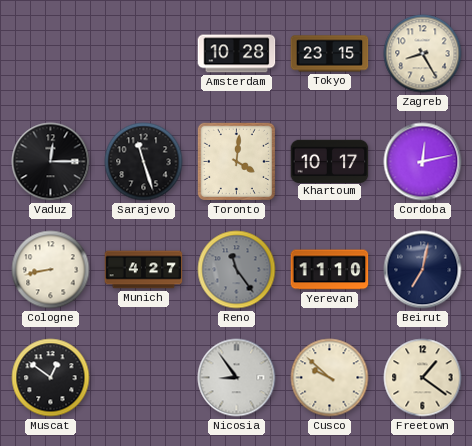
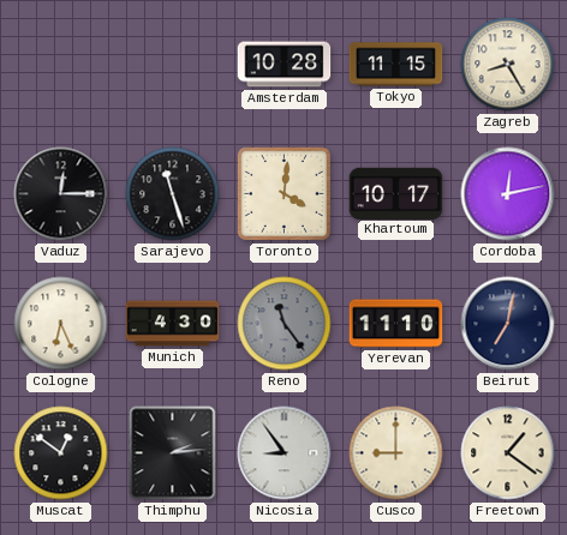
Tokyo: 23:15 -> 11:15 (396, 65)
Cologne: 8:43 -> 6:26 (61, 324)
Munich: 4:27 -> 4:30 (173, 324)
Thimphu: none -> 2:14 (173, 453)
Cusco: 9:52 -> 9:00 (396, 453)
